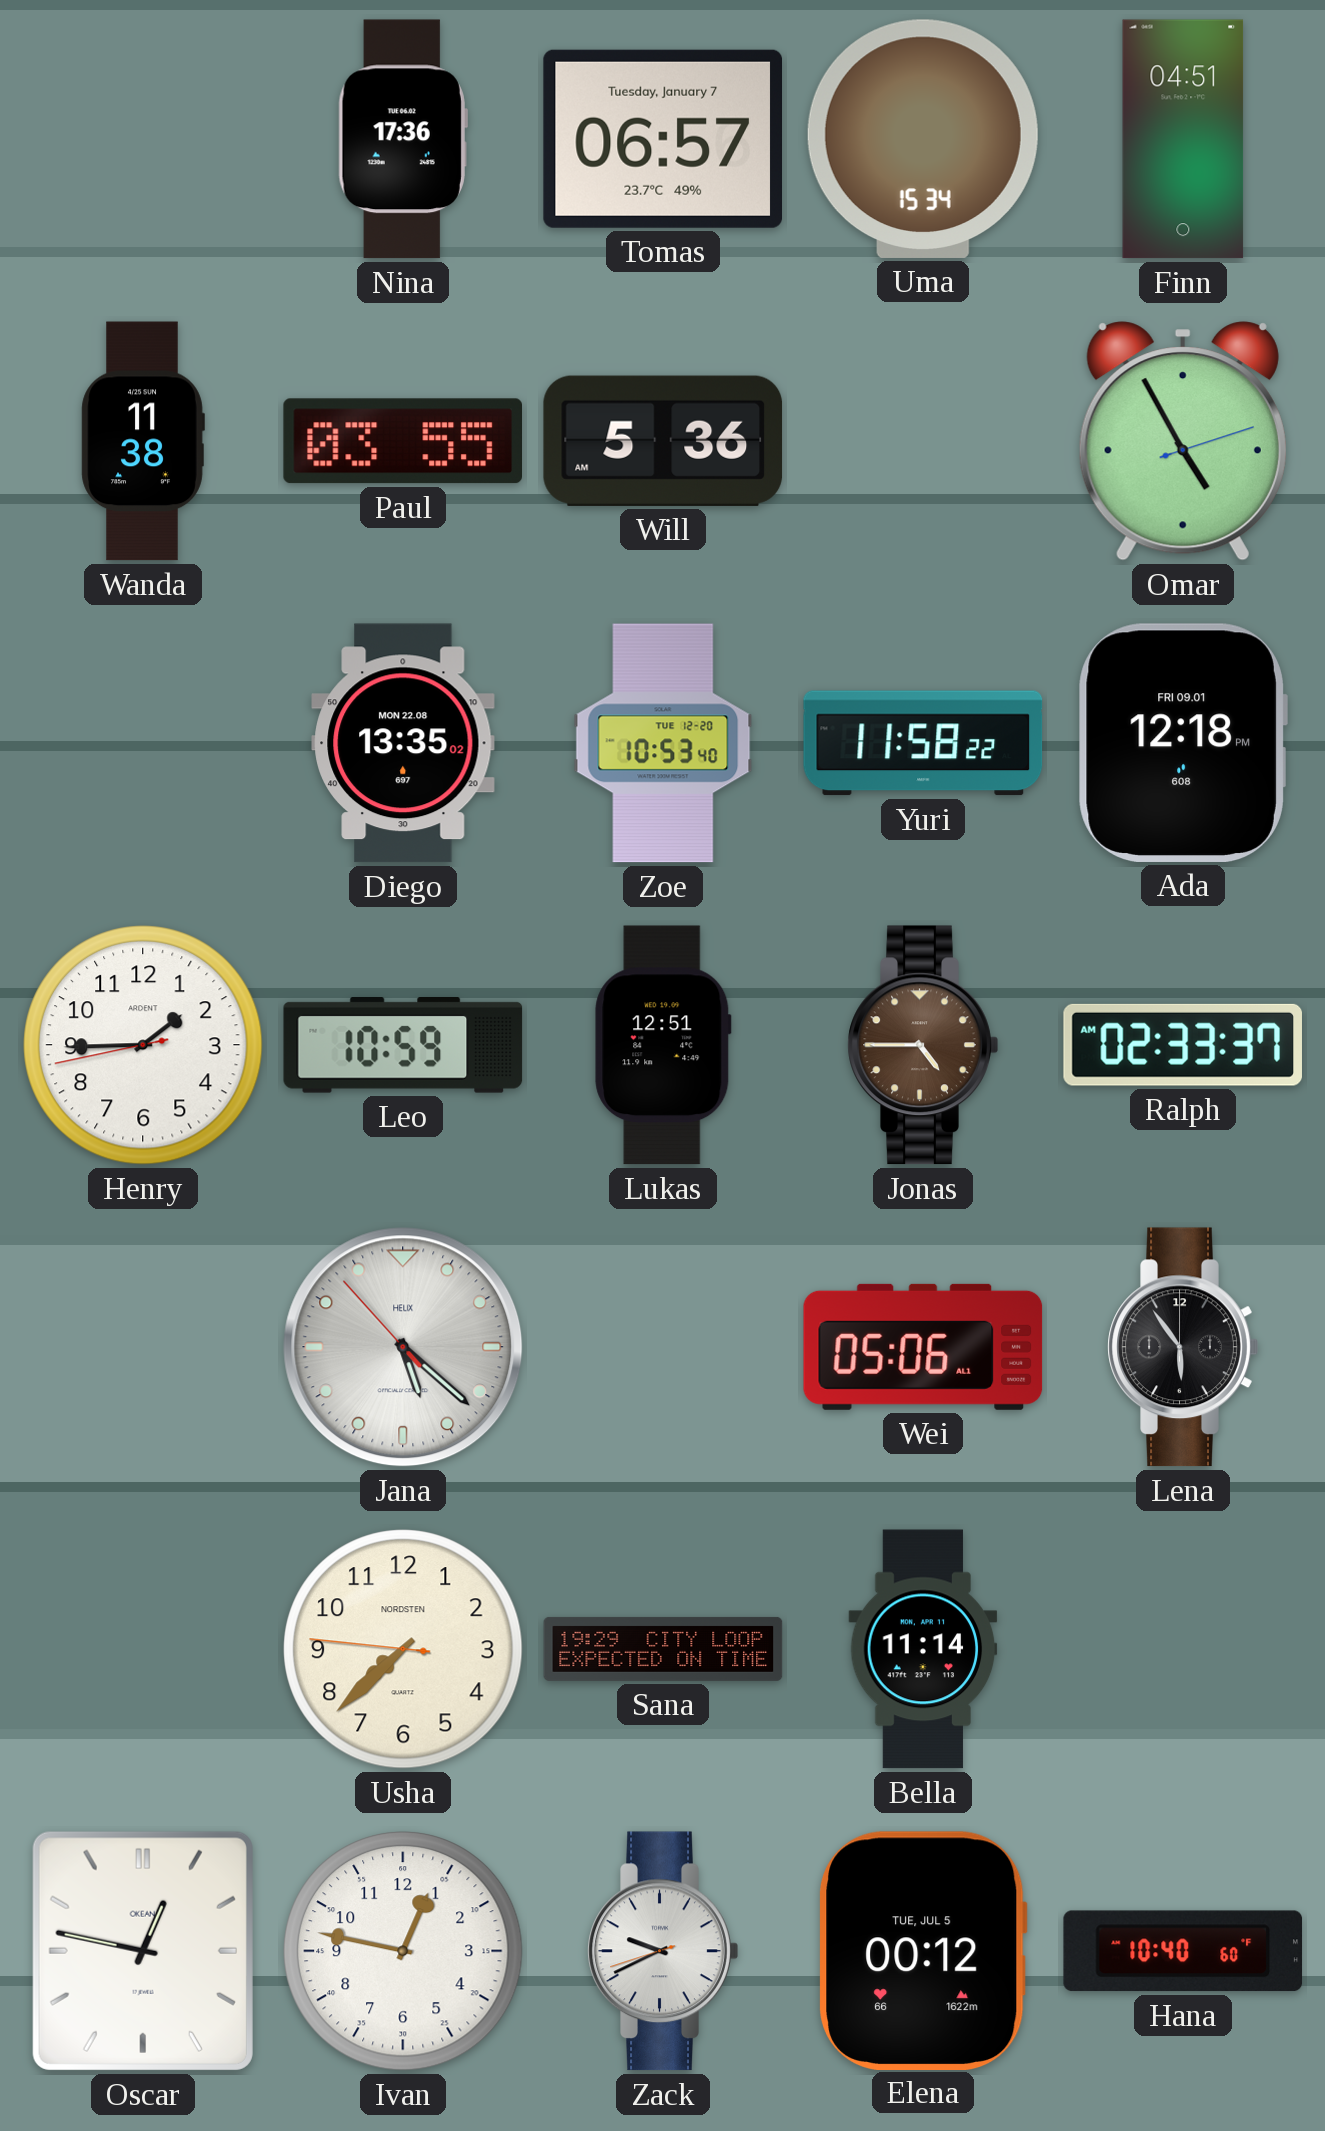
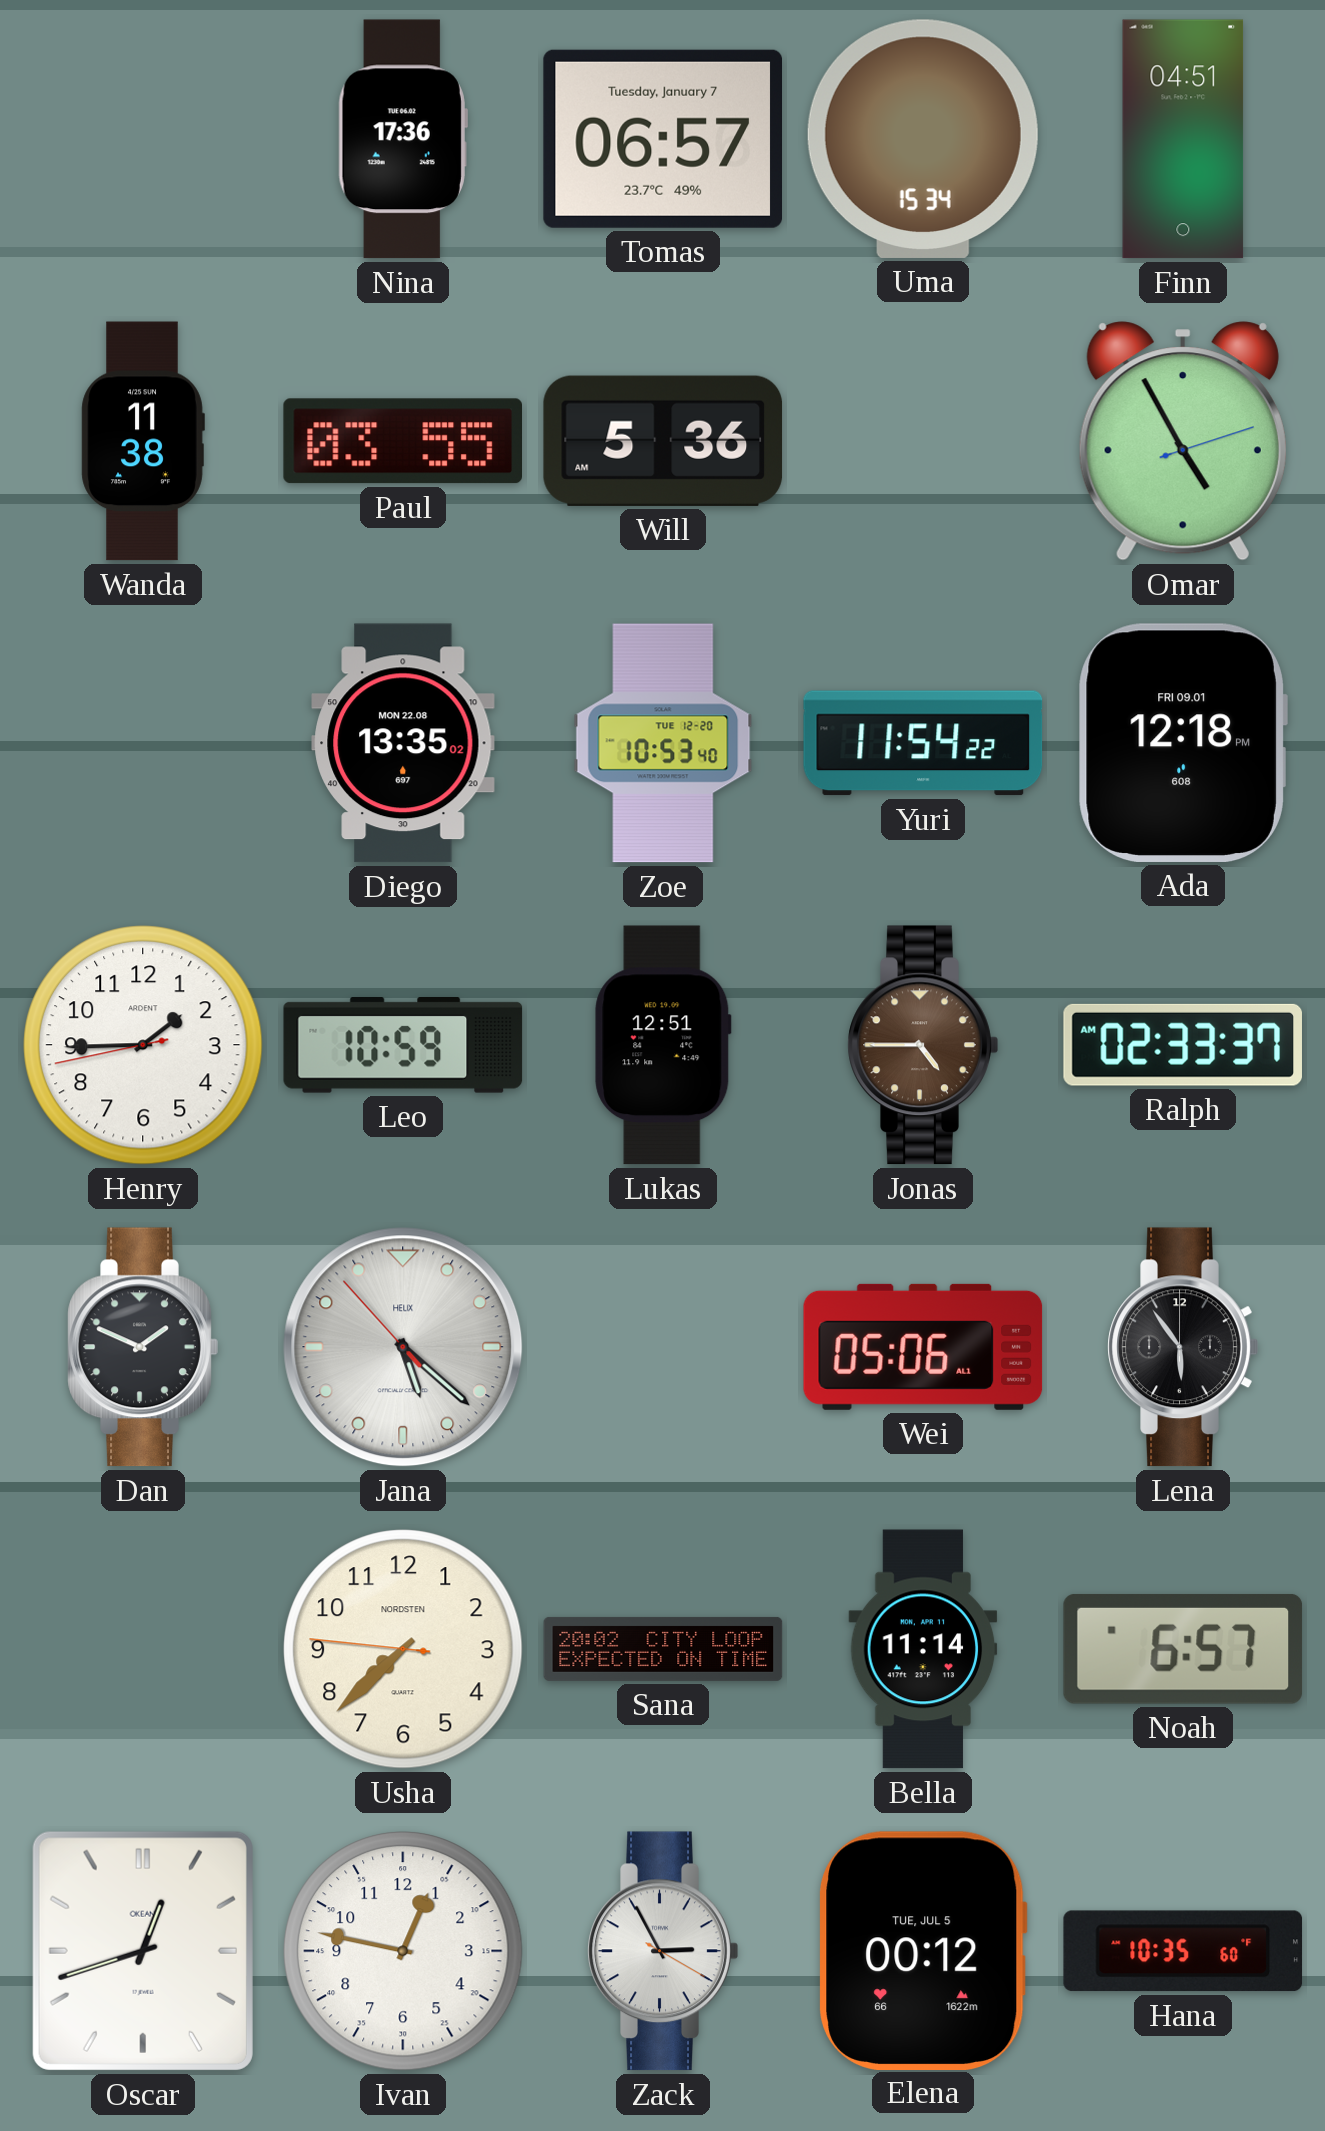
Yuri: 11:58 -> 11:54 (923, 743)
Dan: none -> 1:49 (143, 1347)
Sana: 19:29 -> 20:02 (663, 1649)
Noah: none -> 6:57 (1183, 1649)
Oscar: 12:47 -> 12:42 (143, 1951)
Zack: 9:40 -> 2:55 (663, 1951)
Hana: 10:40 -> 10:35 (1183, 1951)
